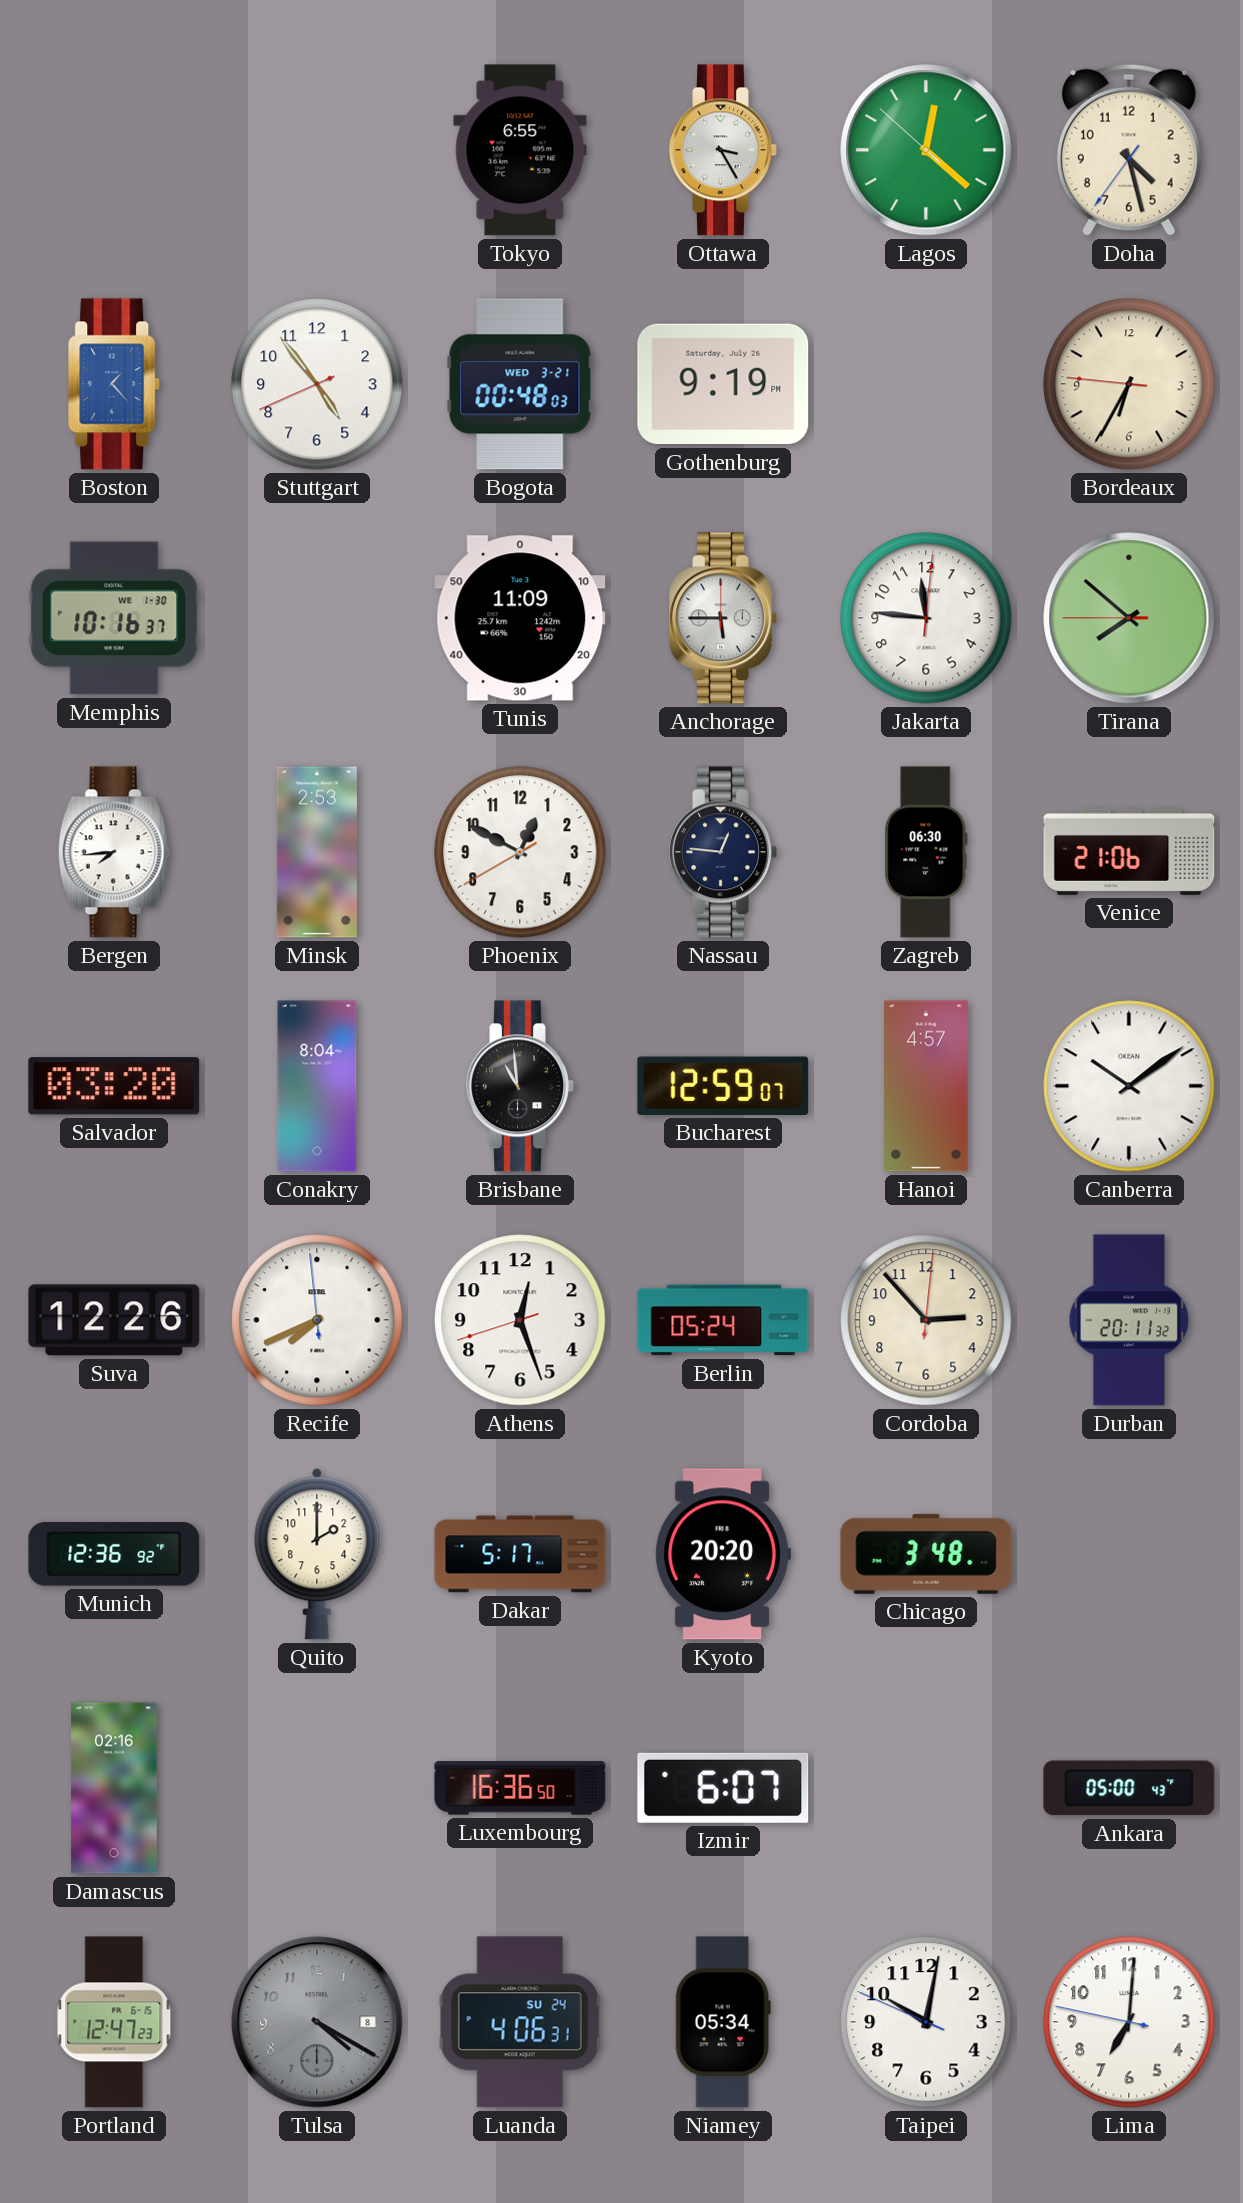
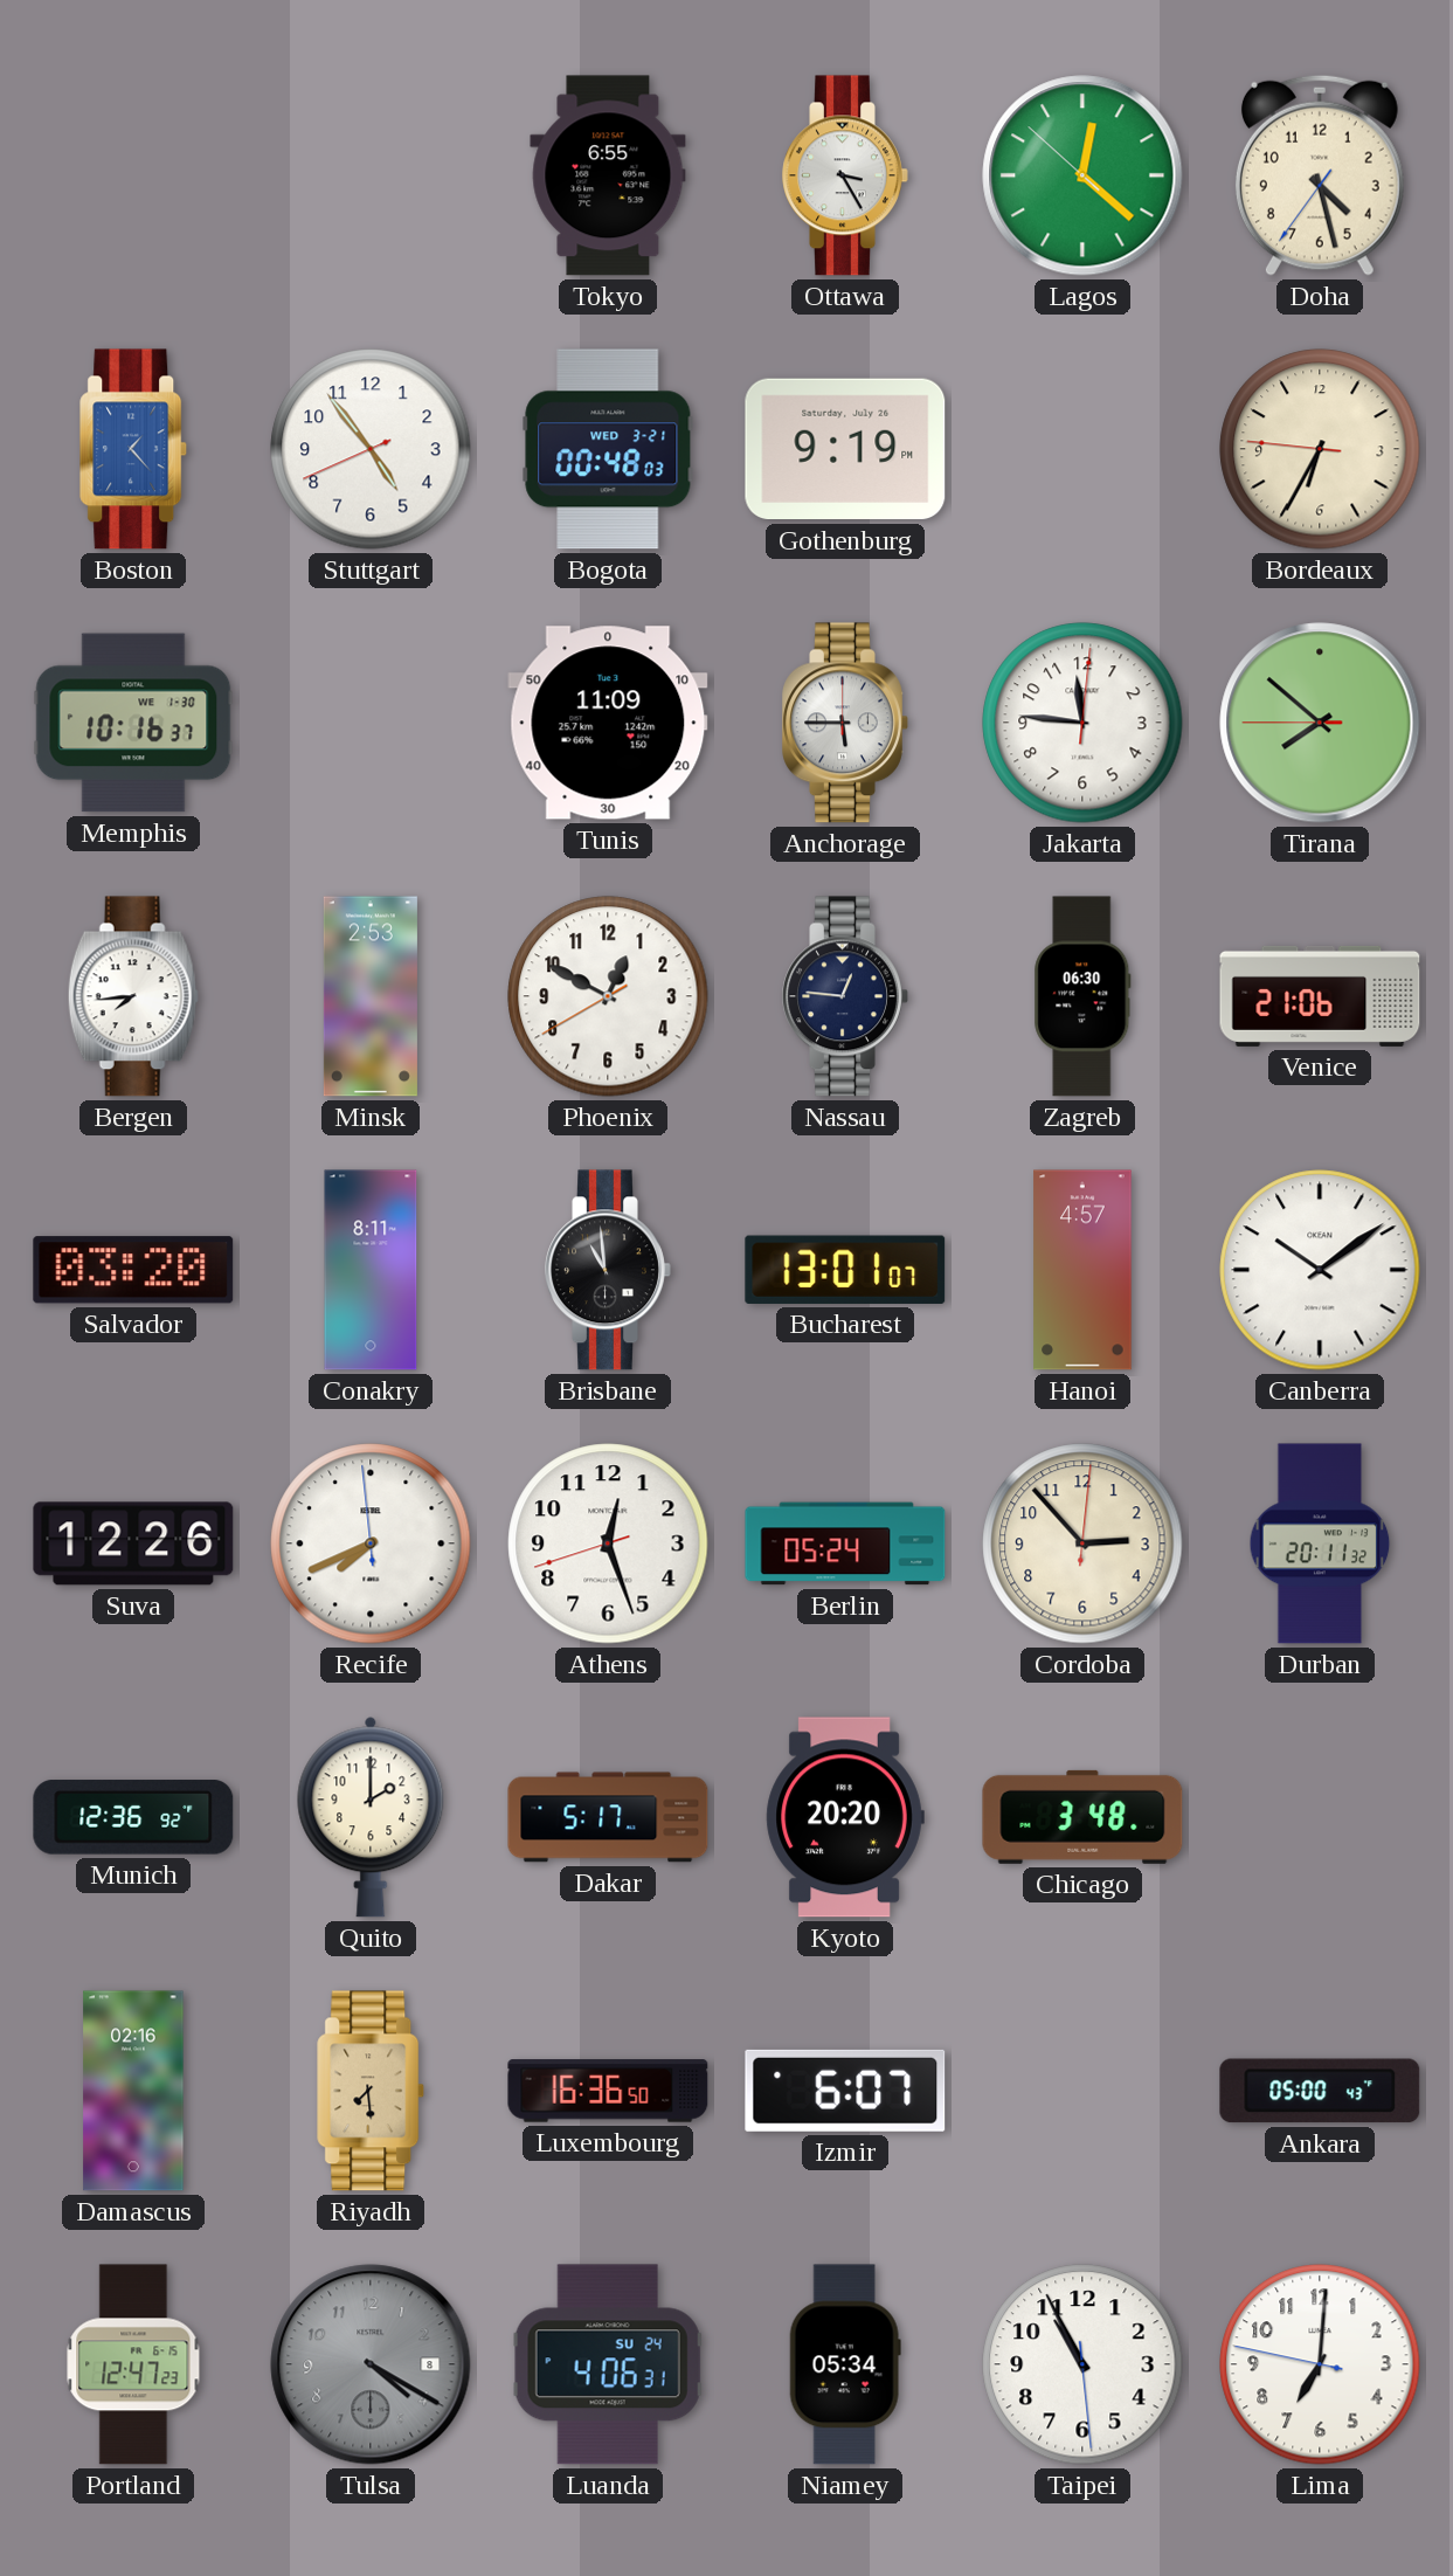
Conakry: 8:04 -> 8:11 (371, 1270)
Bucharest: 12:59 -> 13:01 (845, 1270)
Riyadh: none -> 7:29 (372, 2091)
Taipei: 10:01 -> 10:55 (1082, 2364)
